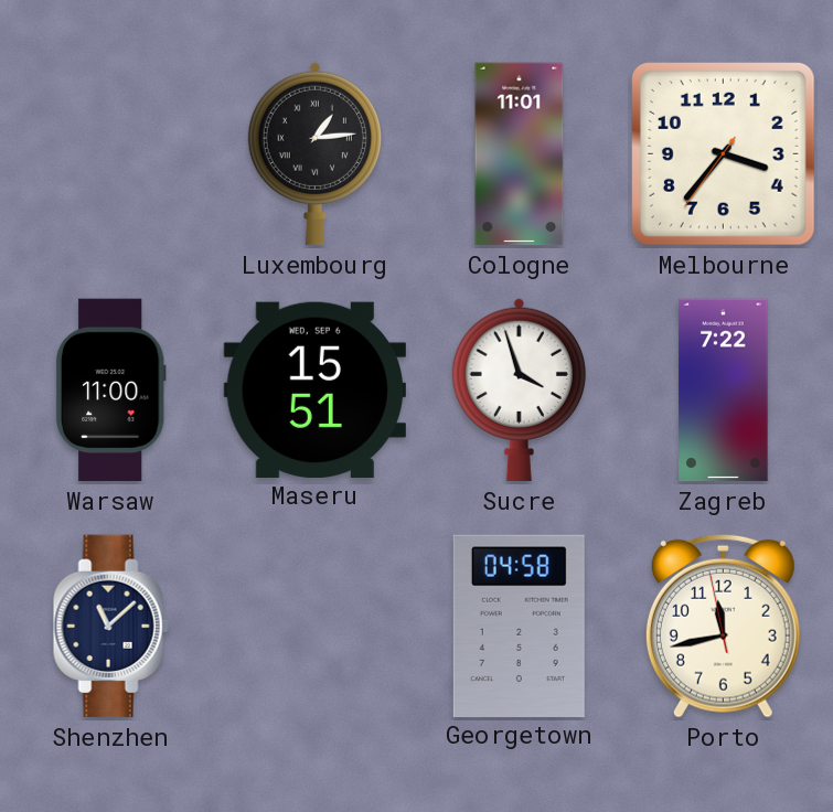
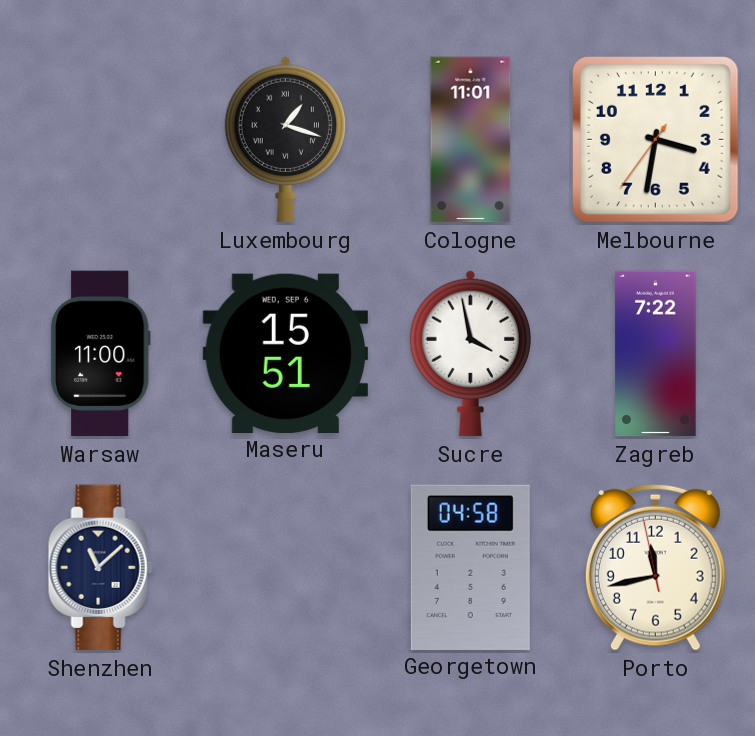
Luxembourg: 1:14 -> 1:18 (285, 139)
Melbourne: 3:36 -> 3:31 (655, 139)
Sucre: 3:57 -> 3:58 (470, 353)
